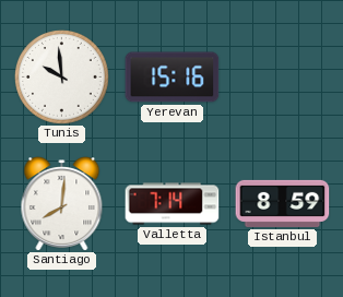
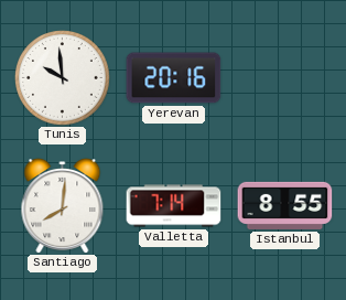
Yerevan: 15:16 -> 20:16 (174, 78)
Istanbul: 8:59 -> 8:55 (285, 205)
